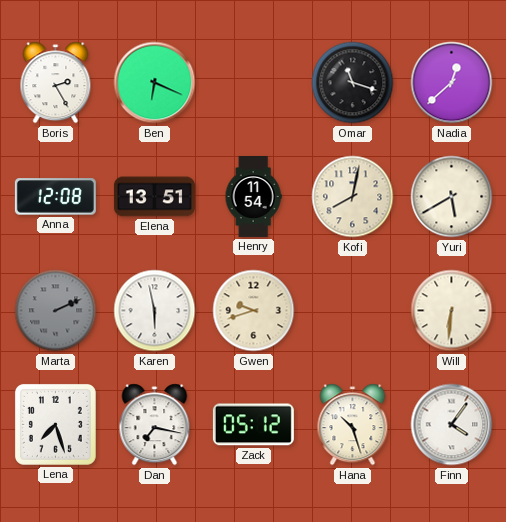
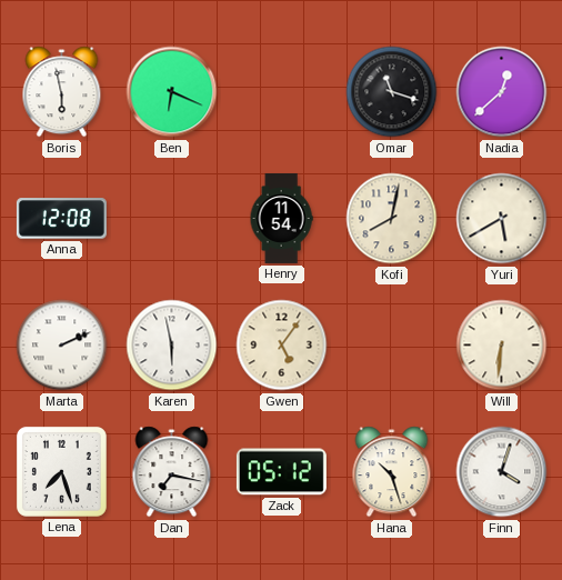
Boris: 2:25 -> 5:58 (62, 92)
Elena: 13:51 -> none (154, 197)
Marta dial: grey -> white (62, 346)
Gwen: 9:42 -> 5:06 (282, 346)
Finn: 4:06 -> 4:03 (502, 472)
